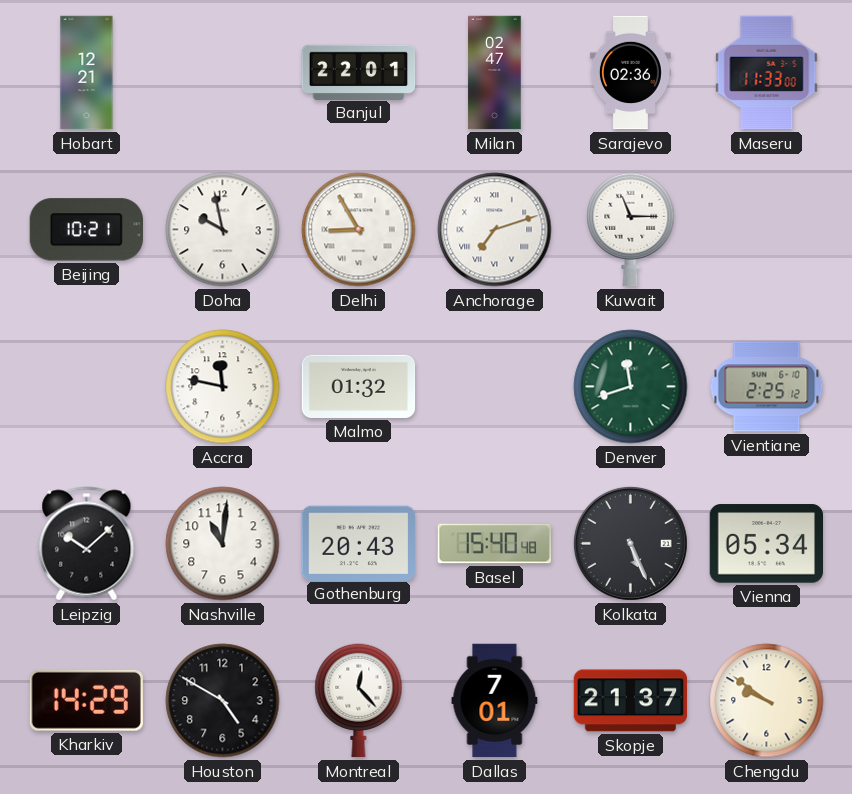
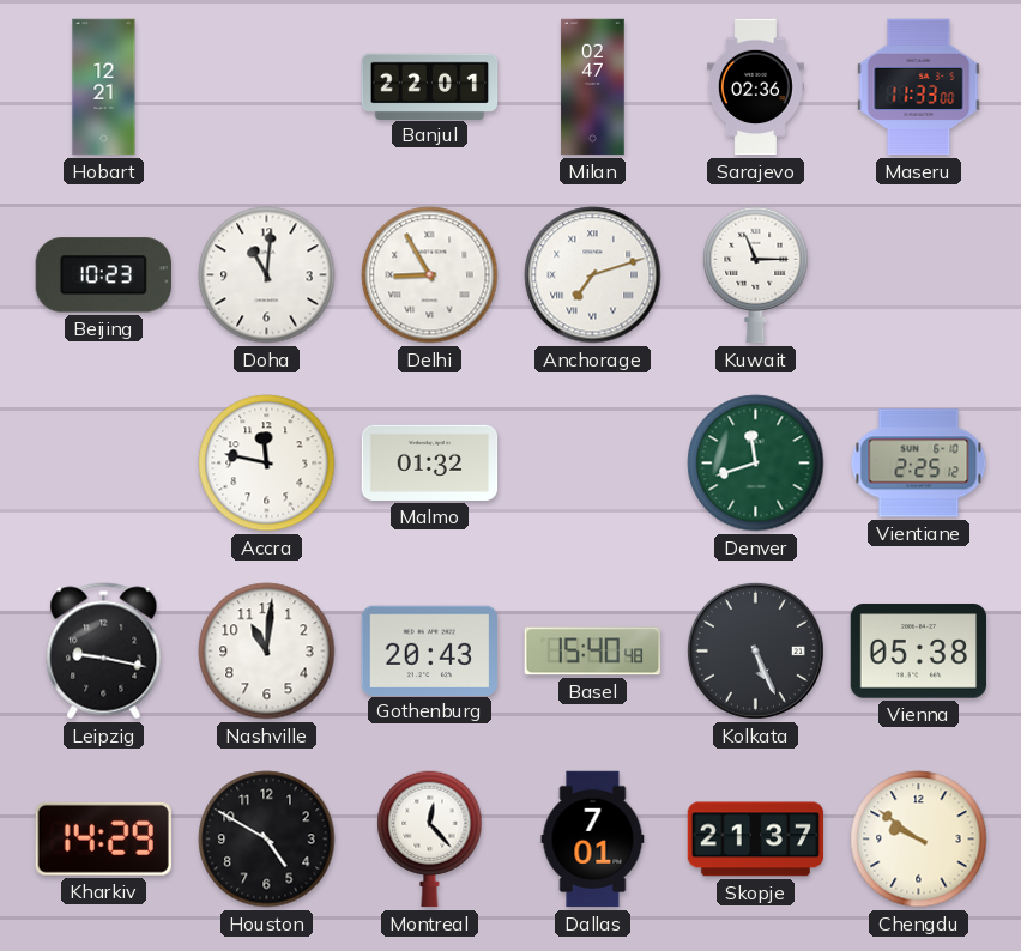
Beijing: 10:21 -> 10:23 (103, 275)
Doha: 9:58 -> 11:01 (267, 275)
Leipzig: 10:08 -> 9:17 (104, 652)
Vienna: 05:34 -> 05:38 (918, 652)
